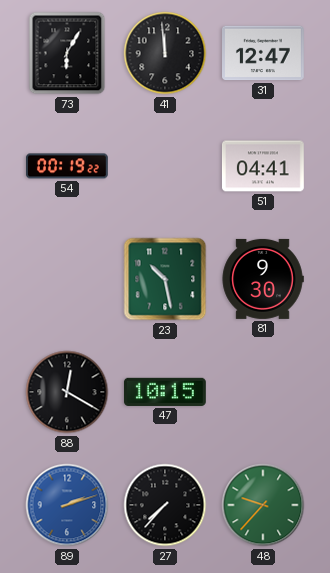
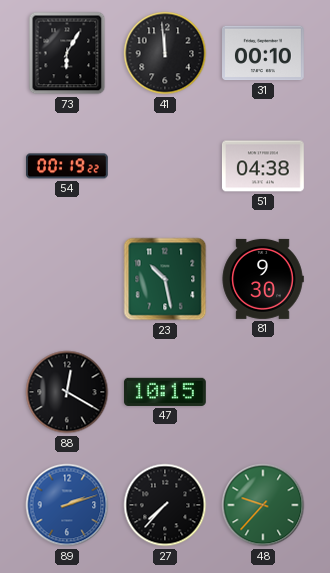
31: 12:47 -> 00:10 (264, 53)
51: 04:41 -> 04:38 (263, 166)
